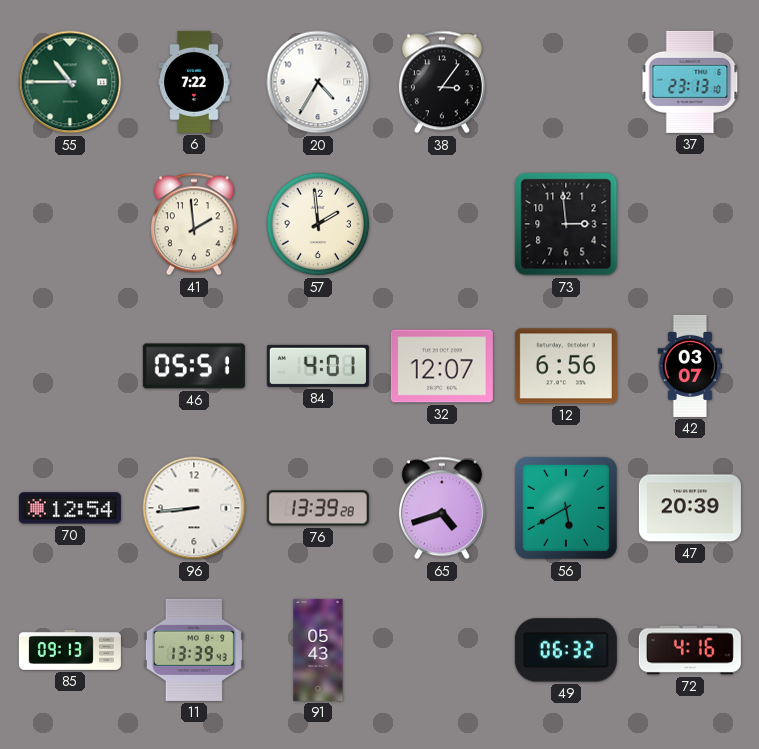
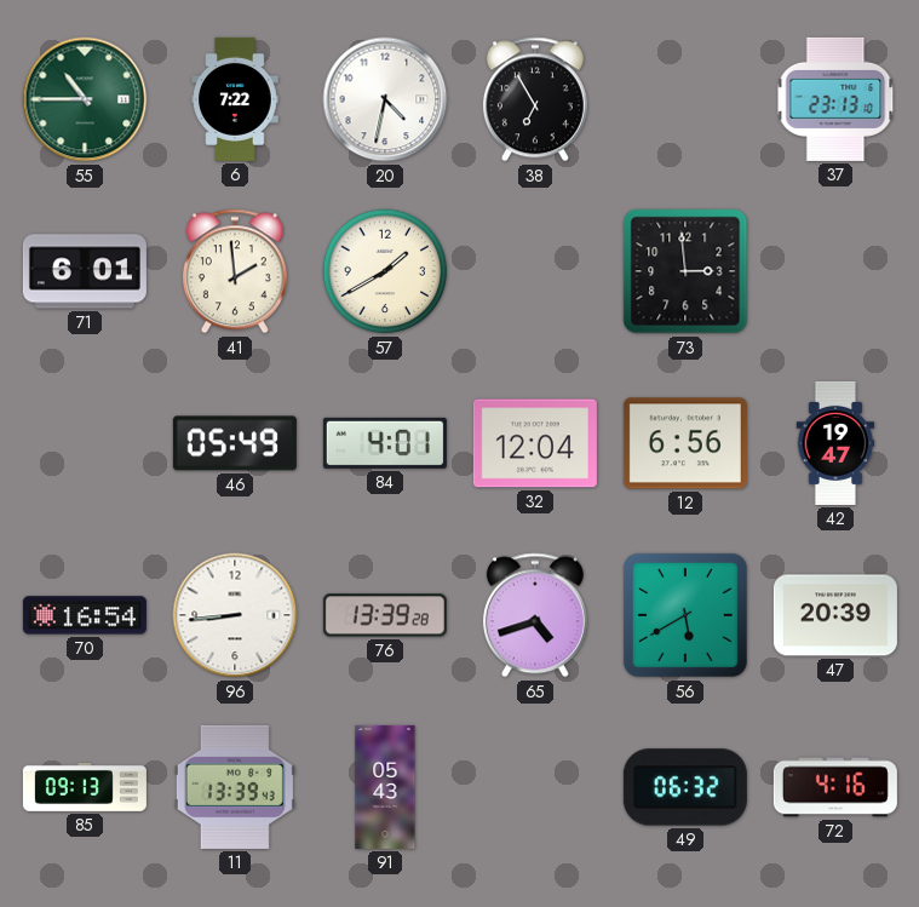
20: 4:35 -> 4:32 (385, 99)
38: 3:06 -> 6:55 (535, 99)
71: none -> 6:01 (85, 271)
57: 1:59 -> 1:40 (385, 271)
46: 05:51 -> 05:49 (235, 443)
32: 12:07 -> 12:04 (535, 443)
42: 03:07 -> 19:47 (835, 443)
70: 12:54 -> 16:54 (85, 615)
